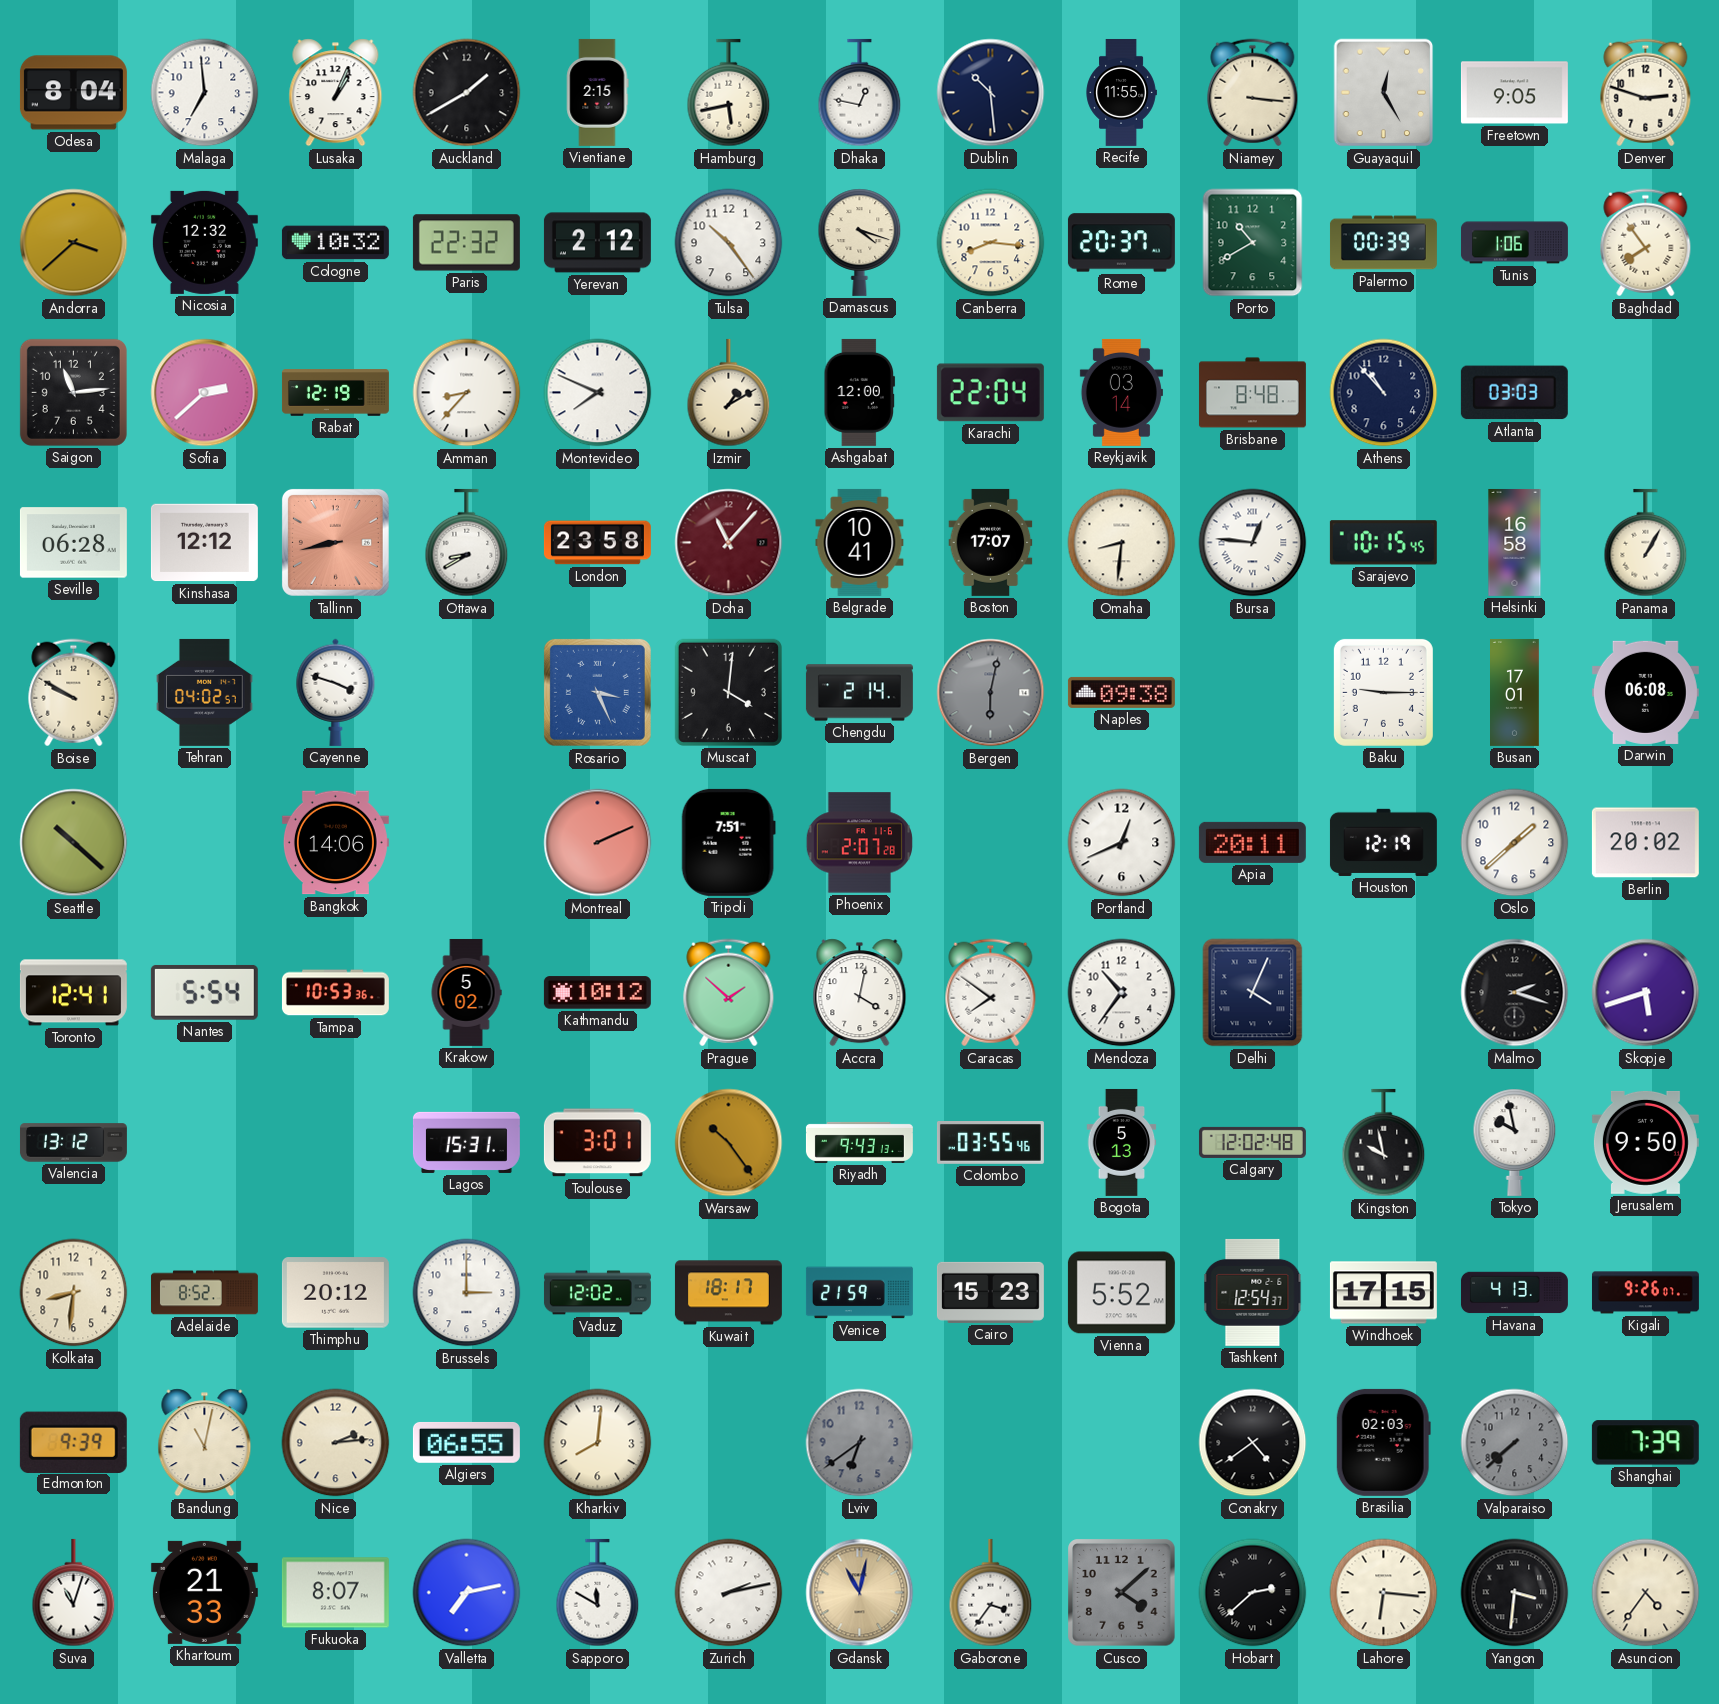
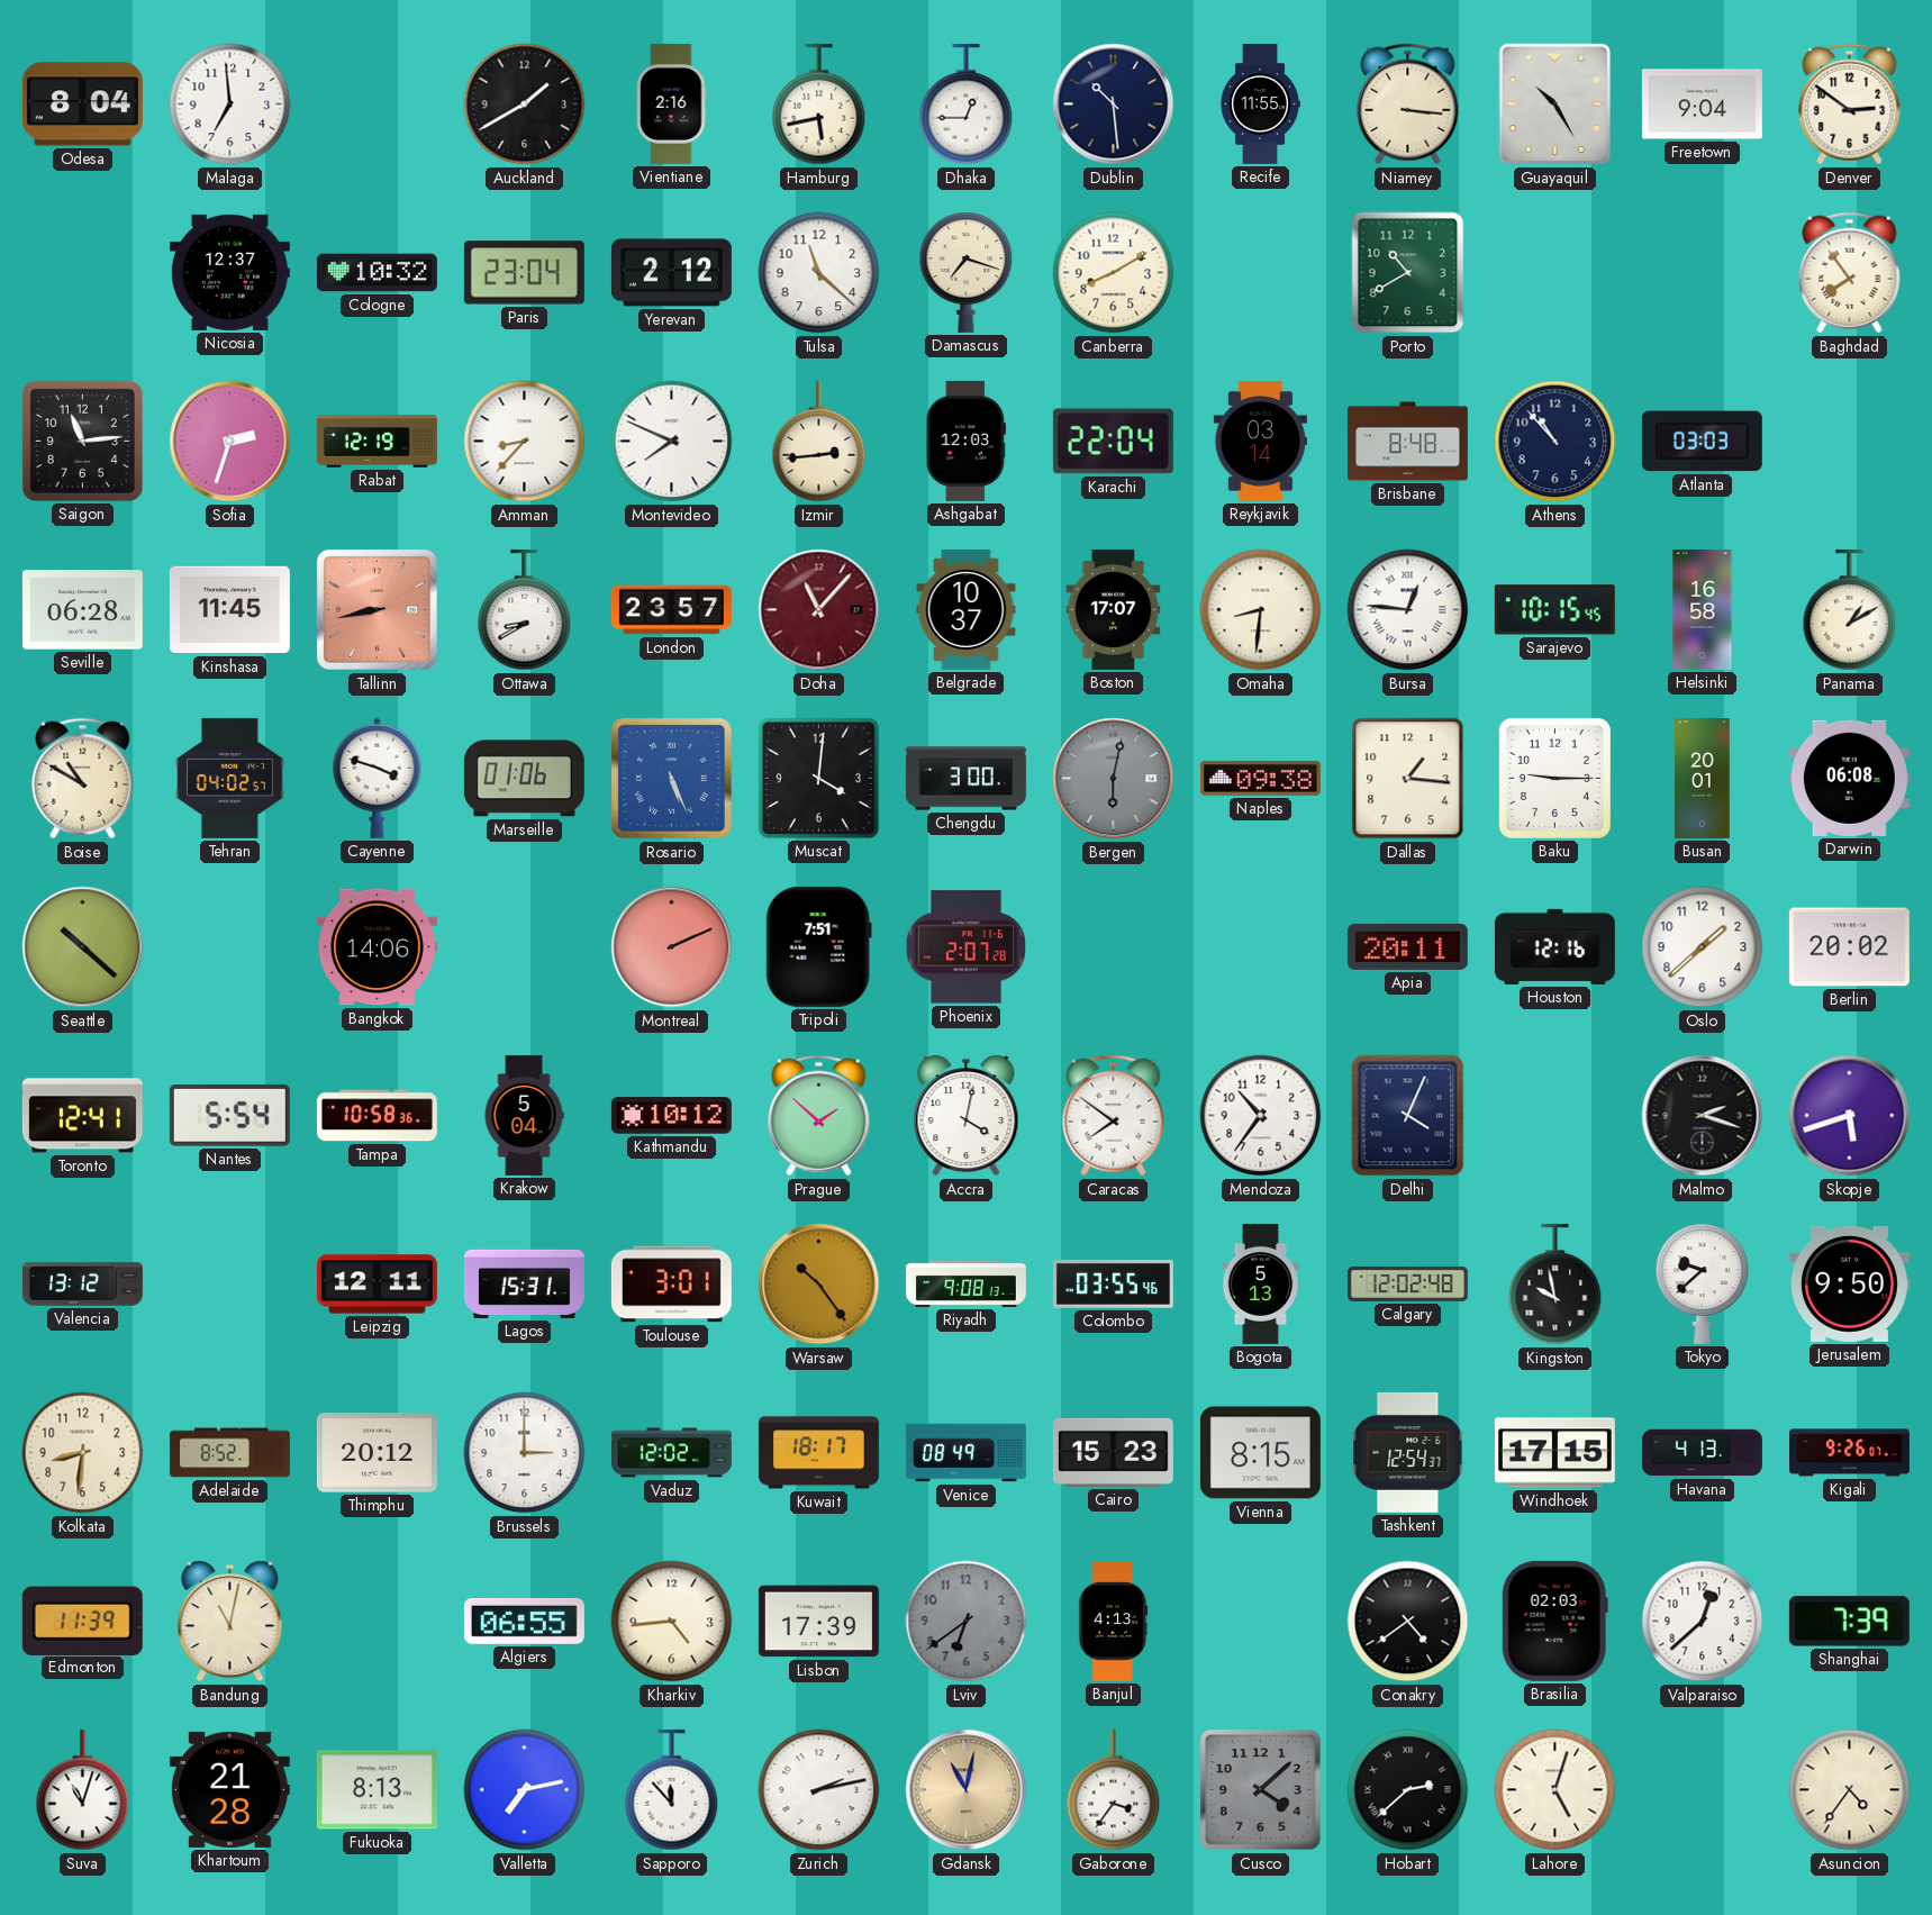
Lusaka: 1:04 -> none (336, 93)
Vientiane: 2:15 -> 2:16 (672, 103)
Dhaka: 12:47 -> 12:45 (967, 105)
Guayaquil: 12:25 -> 10:25 (1555, 105)
Freetown: 9:05 -> 9:04 (1702, 105)
Denver: 2:48 -> 2:51 (1850, 105)
Andorra: 3:38 -> none (74, 243)
Nicosia: 12:32 -> 12:37 (229, 272)
Paris: 22:32 -> 23:04 (524, 273)
Tulsa: 10:24 -> 11:22 (819, 273)
Damascus: 4:18 -> 7:18 (967, 272)
Canberra: 8:16 -> 8:10 (1114, 273)
Rome: 20:37 -> none (1121, 243)
Palermo: 00:39 -> none (1383, 243)
Tunis: 1:06 -> none (1514, 243)
Sofia: 2:38 -> 2:33 (230, 442)
Izmir: 1:10 -> 2:44 (819, 442)
Ashgabat: 12:00 -> 12:03 (967, 441)
Kinshasa: 12:12 -> 11:45 (229, 610)
London: 23:58 -> 23:57 (671, 610)
Belgrade: 10:41 -> 10:37 (967, 609)
Panama: 1:05 -> 1:10 (1850, 610)
Boise: 9:50 -> 10:50 (83, 779)
Marseille: none -> 01:06 (524, 779)
Rosario: 3:26 -> 5:26 (671, 778)
Chengdu: 2:14 -> 3:00 (965, 779)
Dallas: none -> 1:16 (1408, 779)
Busan: 17:01 -> 20:01 (1703, 778)
Portland: 12:41 -> none (1122, 843)
Houston: 12:19 -> 12:16 (1554, 946)
Tampa: 10:53 -> 10:58 (377, 1116)
Krakow: 5:02 -> 5:04 (524, 1115)
Leipzig: none -> 12:11 (377, 1285)
Riyadh: 9:43 -> 9:08 (965, 1283)
Tokyo: 9:58 -> 9:38 (1703, 1283)
Venice: 21:59 -> 08:49 (965, 1453)
Vienna: 5:52 -> 8:15 (1260, 1453)
Edmonton: 9:39 -> 11:39 (82, 1621)
Nice: 2:14 -> none (336, 1443)
Kharkiv: 8:01 -> 4:44 (672, 1622)
Lisbon: none -> 17:39 (818, 1622)
Banjul: none -> 4:13 (1113, 1621)
Valparaiso: 7:38 -> 12:38 (1703, 1622)
Valparaiso dial: grey -> white (1703, 1622)
Khartoum: 21:33 -> 21:28 (229, 1789)
Fukuoka: 8:07 -> 8:13 (377, 1790)
Sapporo: 11:50 -> 11:53 (672, 1790)
Lahore: 6:16 -> 5:03 (1555, 1790)
Yangon: 3:31 -> none (1515, 1593)
